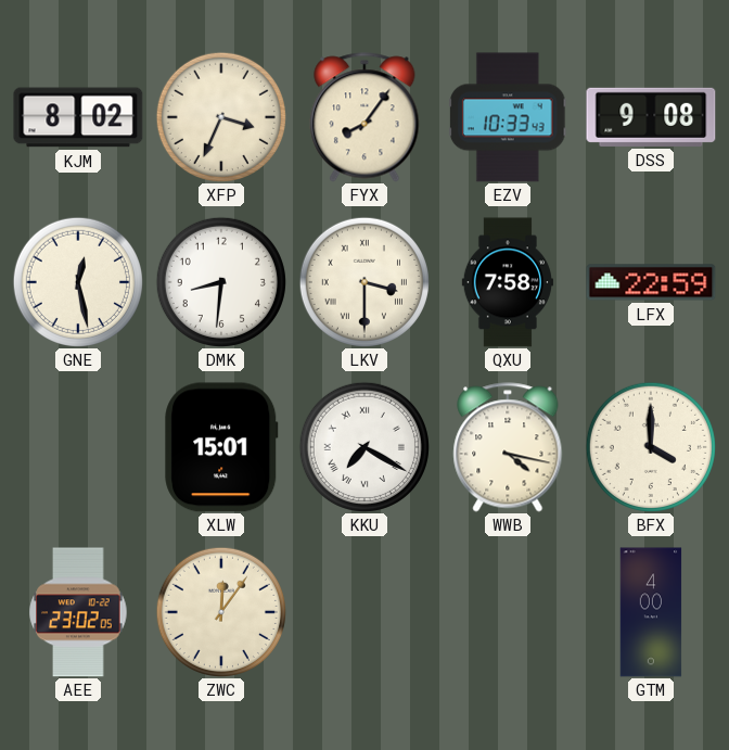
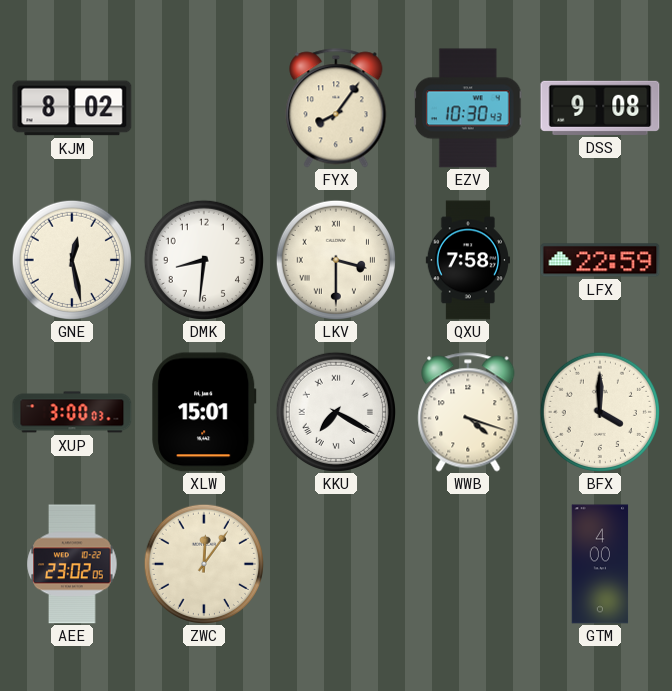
XFP: 3:34 -> none (221, 117)
EZV: 10:33 -> 10:30 (469, 108)
XUP: none -> 3:00 (72, 412)
WWB: 4:17 -> 4:18 (468, 412)
